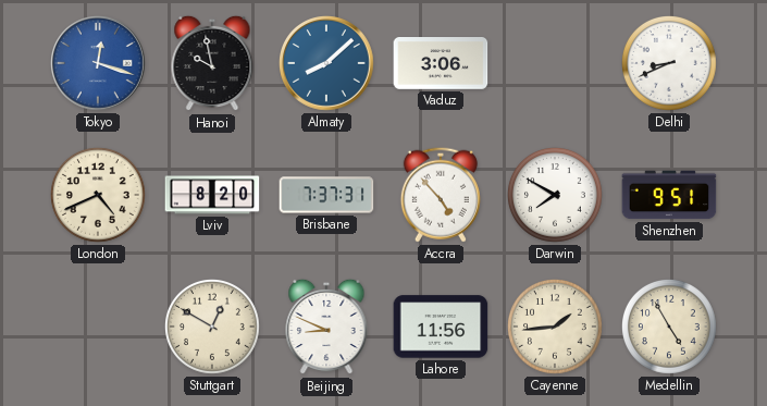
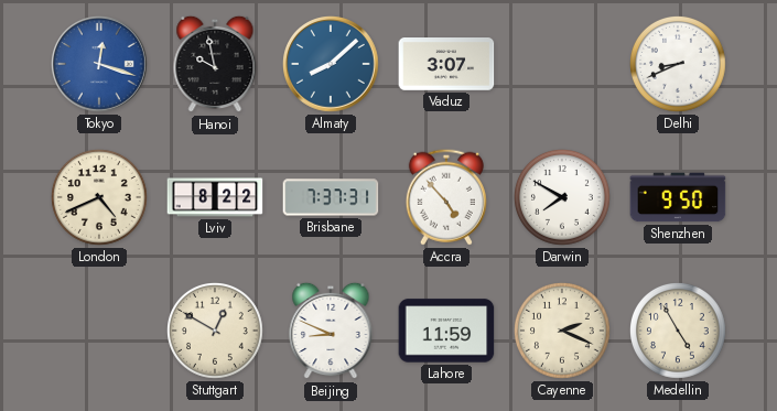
Vaduz: 3:06 -> 3:07 (446, 65)
Lviv: 8:20 -> 8:22 (215, 197)
Shenzhen: 9:51 -> 9:50 (678, 197)
Lahore: 11:56 -> 11:59 (446, 331)
Cayenne: 1:44 -> 2:19 (563, 332)
